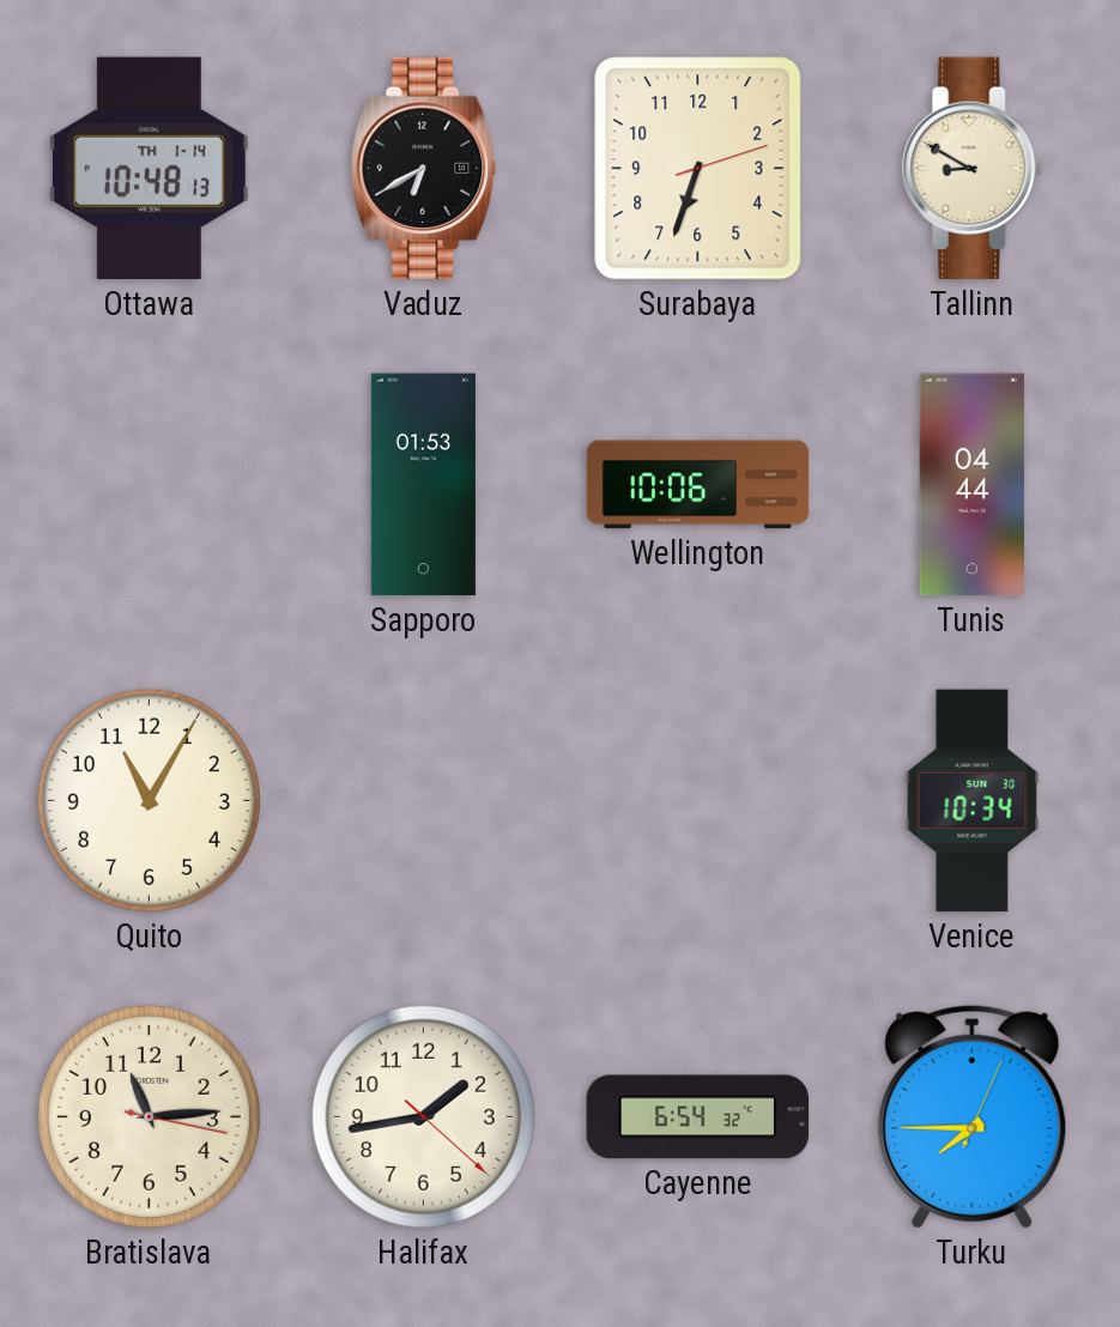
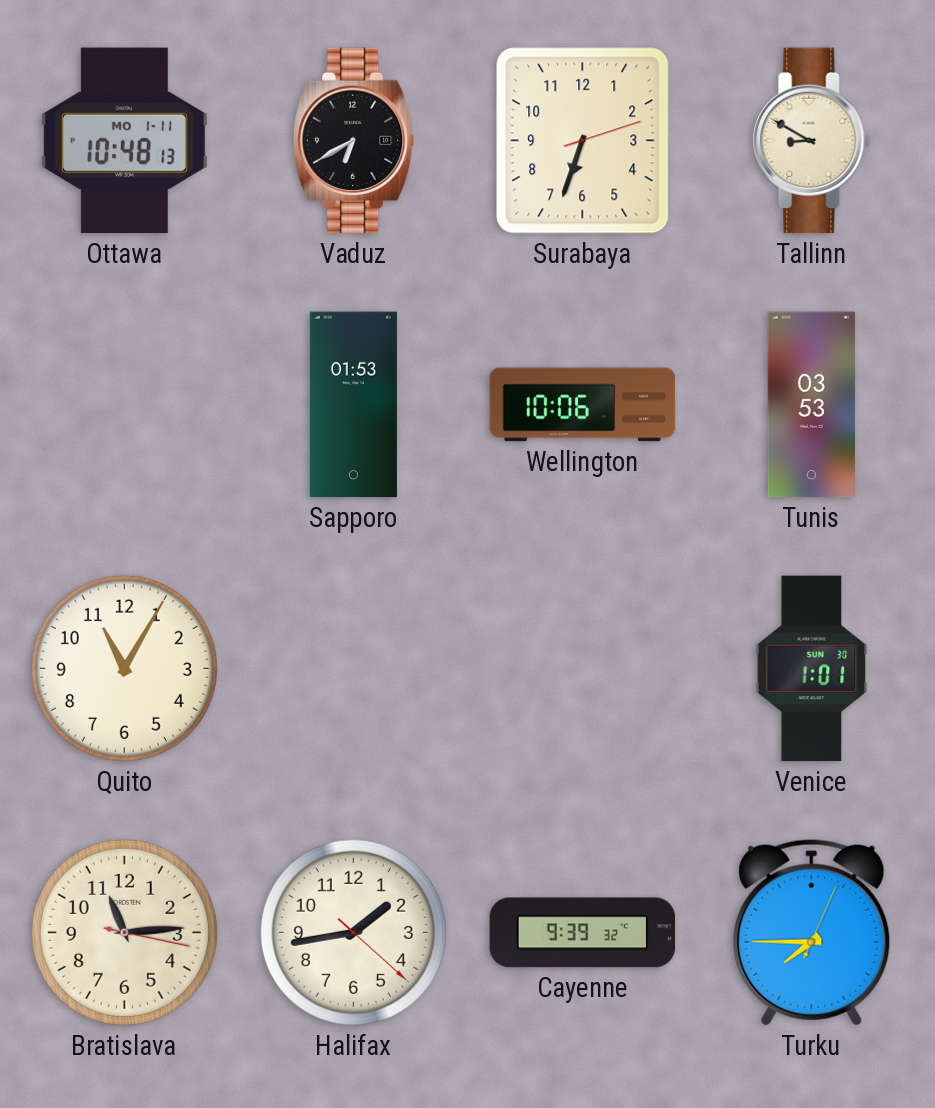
Ottawa date: TH 1-14 -> MO 1-11 (124, 141)
Tunis: 04:44 -> 03:53 (811, 405)
Venice: 10:34 -> 1:01 (812, 669)
Cayenne: 6:54 -> 9:39 (583, 933)
